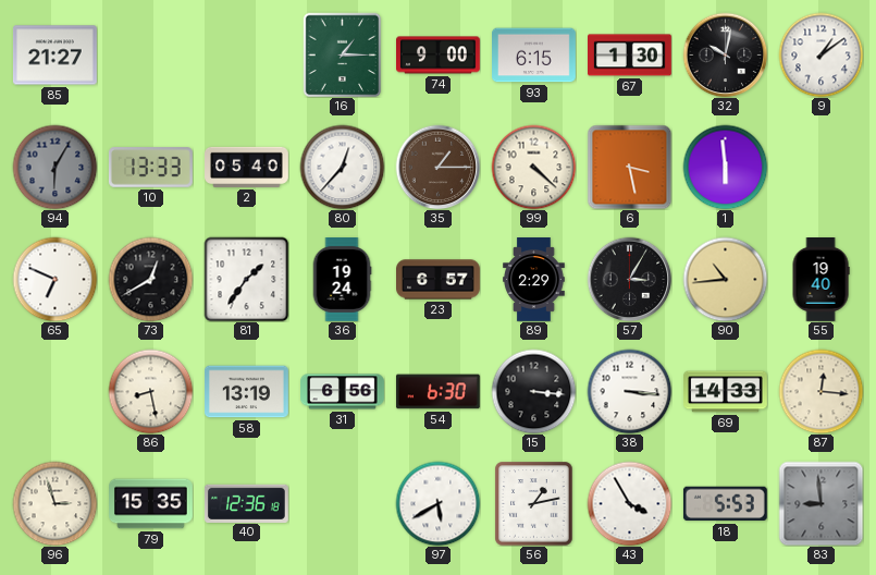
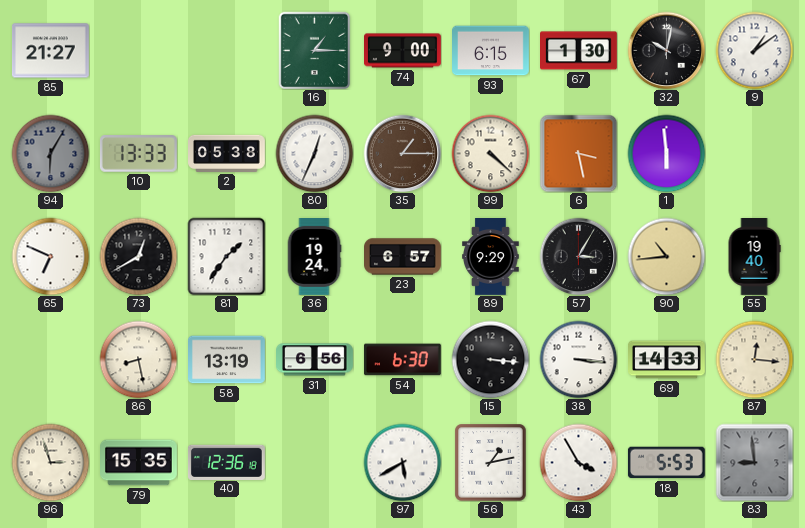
2: 05:40 -> 05:38 (227, 153)
80: 12:37 -> 12:34 (314, 153)
89: 2:29 -> 9:29 (491, 257)
